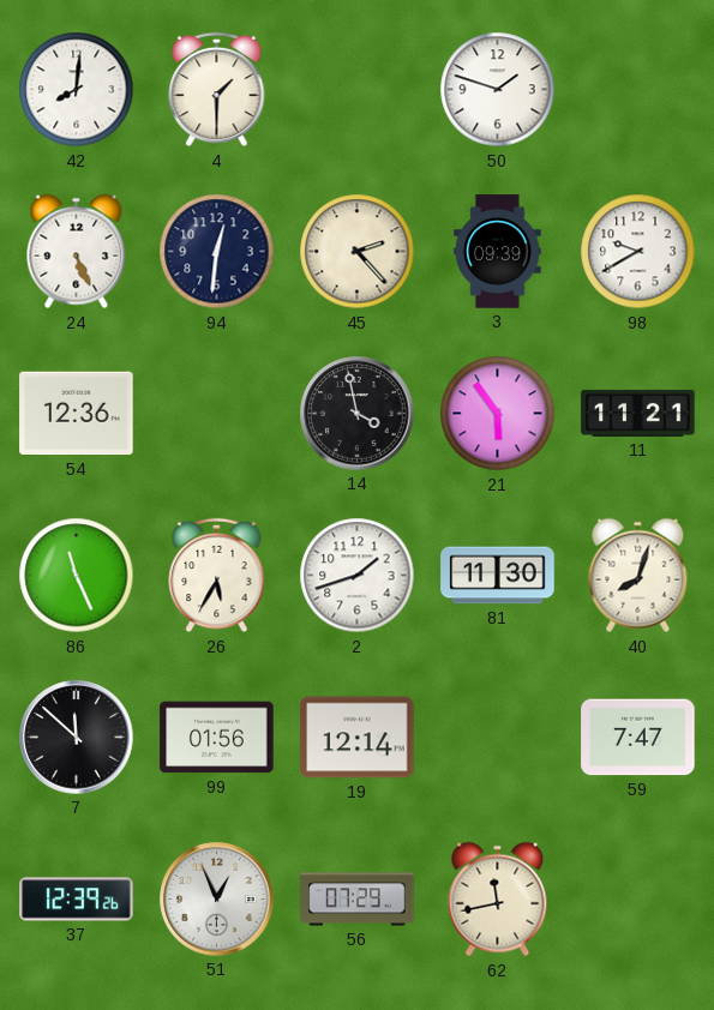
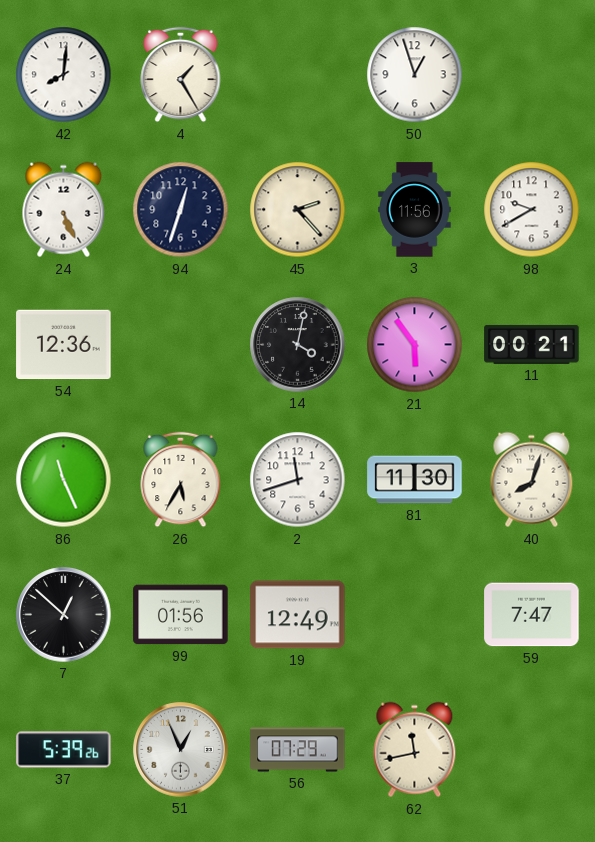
4: 1:30 -> 1:25 (181, 75)
50: 1:48 -> 12:57 (415, 75)
94: 12:31 -> 12:33 (181, 210)
3: 09:39 -> 11:56 (415, 210)
14: 3:58 -> 4:02 (298, 345)
11: 11:21 -> 00:21 (532, 344)
2: 1:42 -> 11:42 (298, 480)
7: 11:52 -> 12:52 (64, 615)
19: 12:14 -> 12:49 (298, 615)
37: 12:39 -> 5:39 (64, 750)
